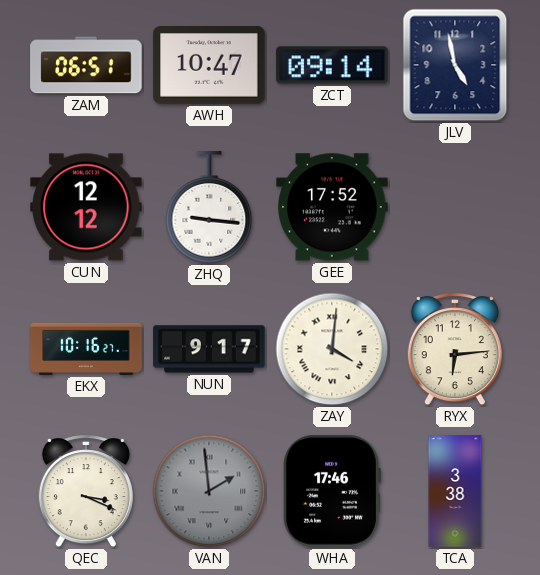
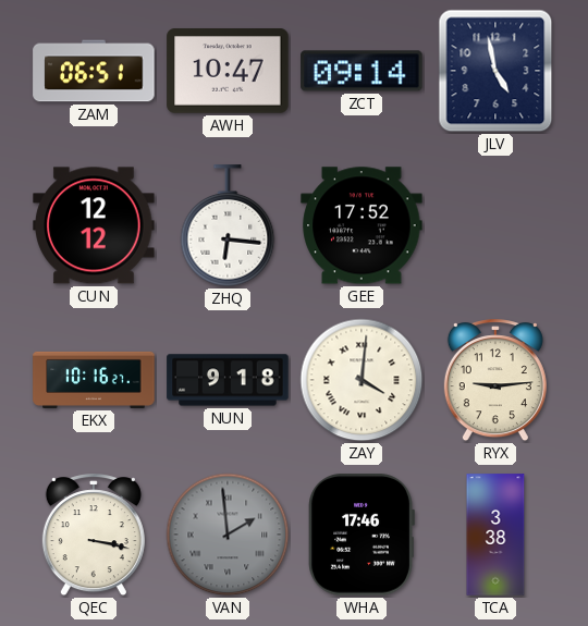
ZHQ: 9:16 -> 6:16 (228, 226)
NUN: 9:17 -> 9:18 (228, 380)
RYX: 6:14 -> 9:14 (495, 381)
QEC: 3:19 -> 3:17 (94, 536)
